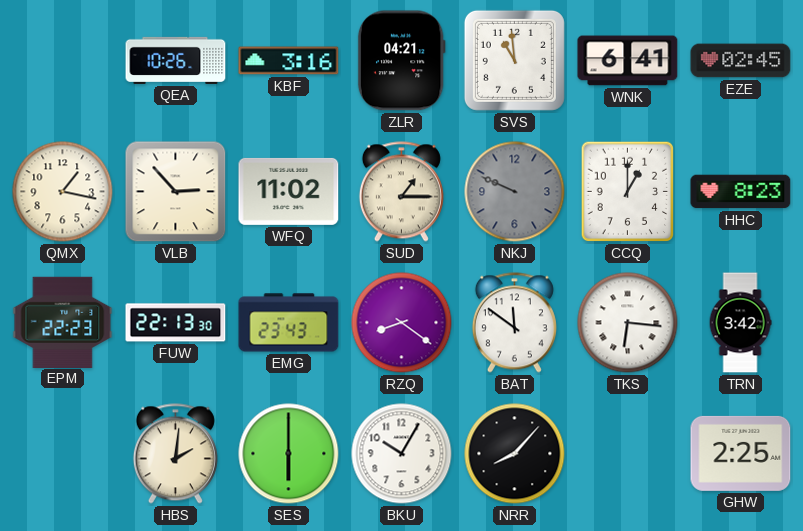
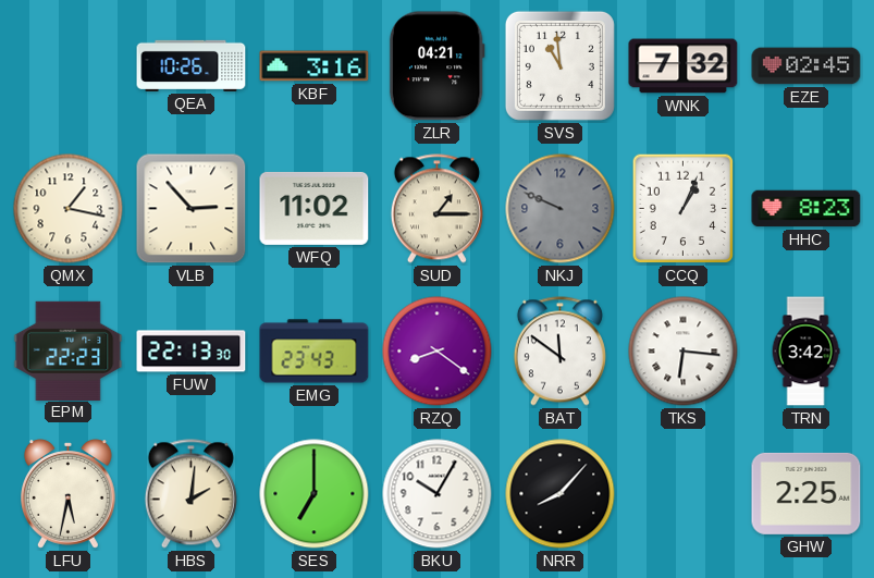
WNK: 6:41 -> 7:32 (684, 66)
CCQ: 1:00 -> 1:04 (684, 209)
LFU: none -> 5:32 (69, 494)
SES: 6:00 -> 7:00 (315, 494)
